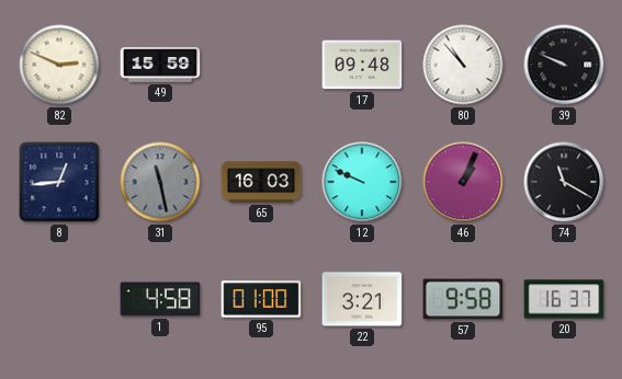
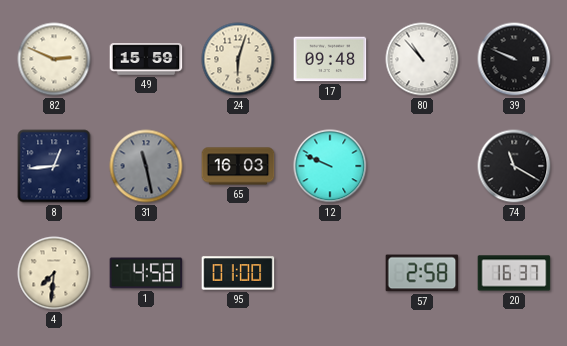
24: none -> 6:03 (238, 59)
46: 1:04 -> none (463, 182)
4: none -> 7:31 (54, 273)
22: 3:21 -> none (362, 299)
57: 9:58 -> 2:58 (422, 273)
